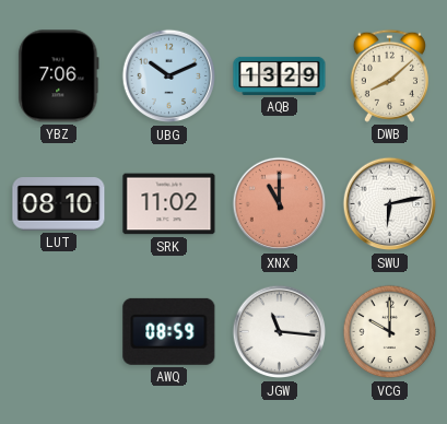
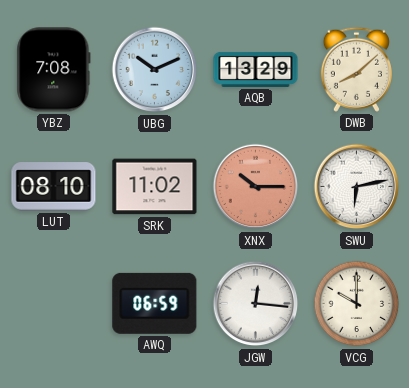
YBZ: 7:06 -> 7:08 (54, 70)
XNX: 11:00 -> 10:15 (256, 187)
AWQ: 08:59 -> 06:59 (155, 303)
JGW: 11:16 -> 12:16 (256, 304)
